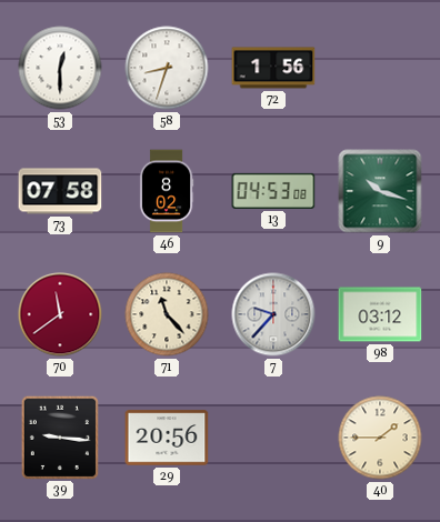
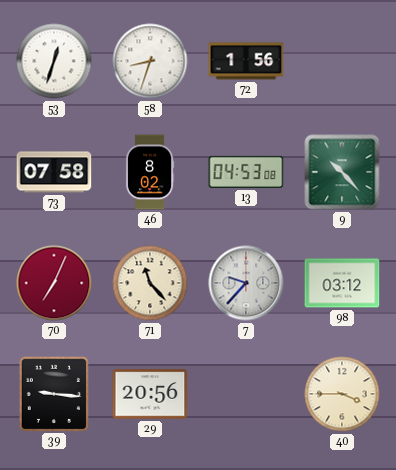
53: 12:30 -> 12:33 (54, 61)
9: 10:18 -> 10:23 (342, 172)
70: 11:39 -> 7:04 (54, 283)
40: 1:45 -> 3:45 (342, 394)
